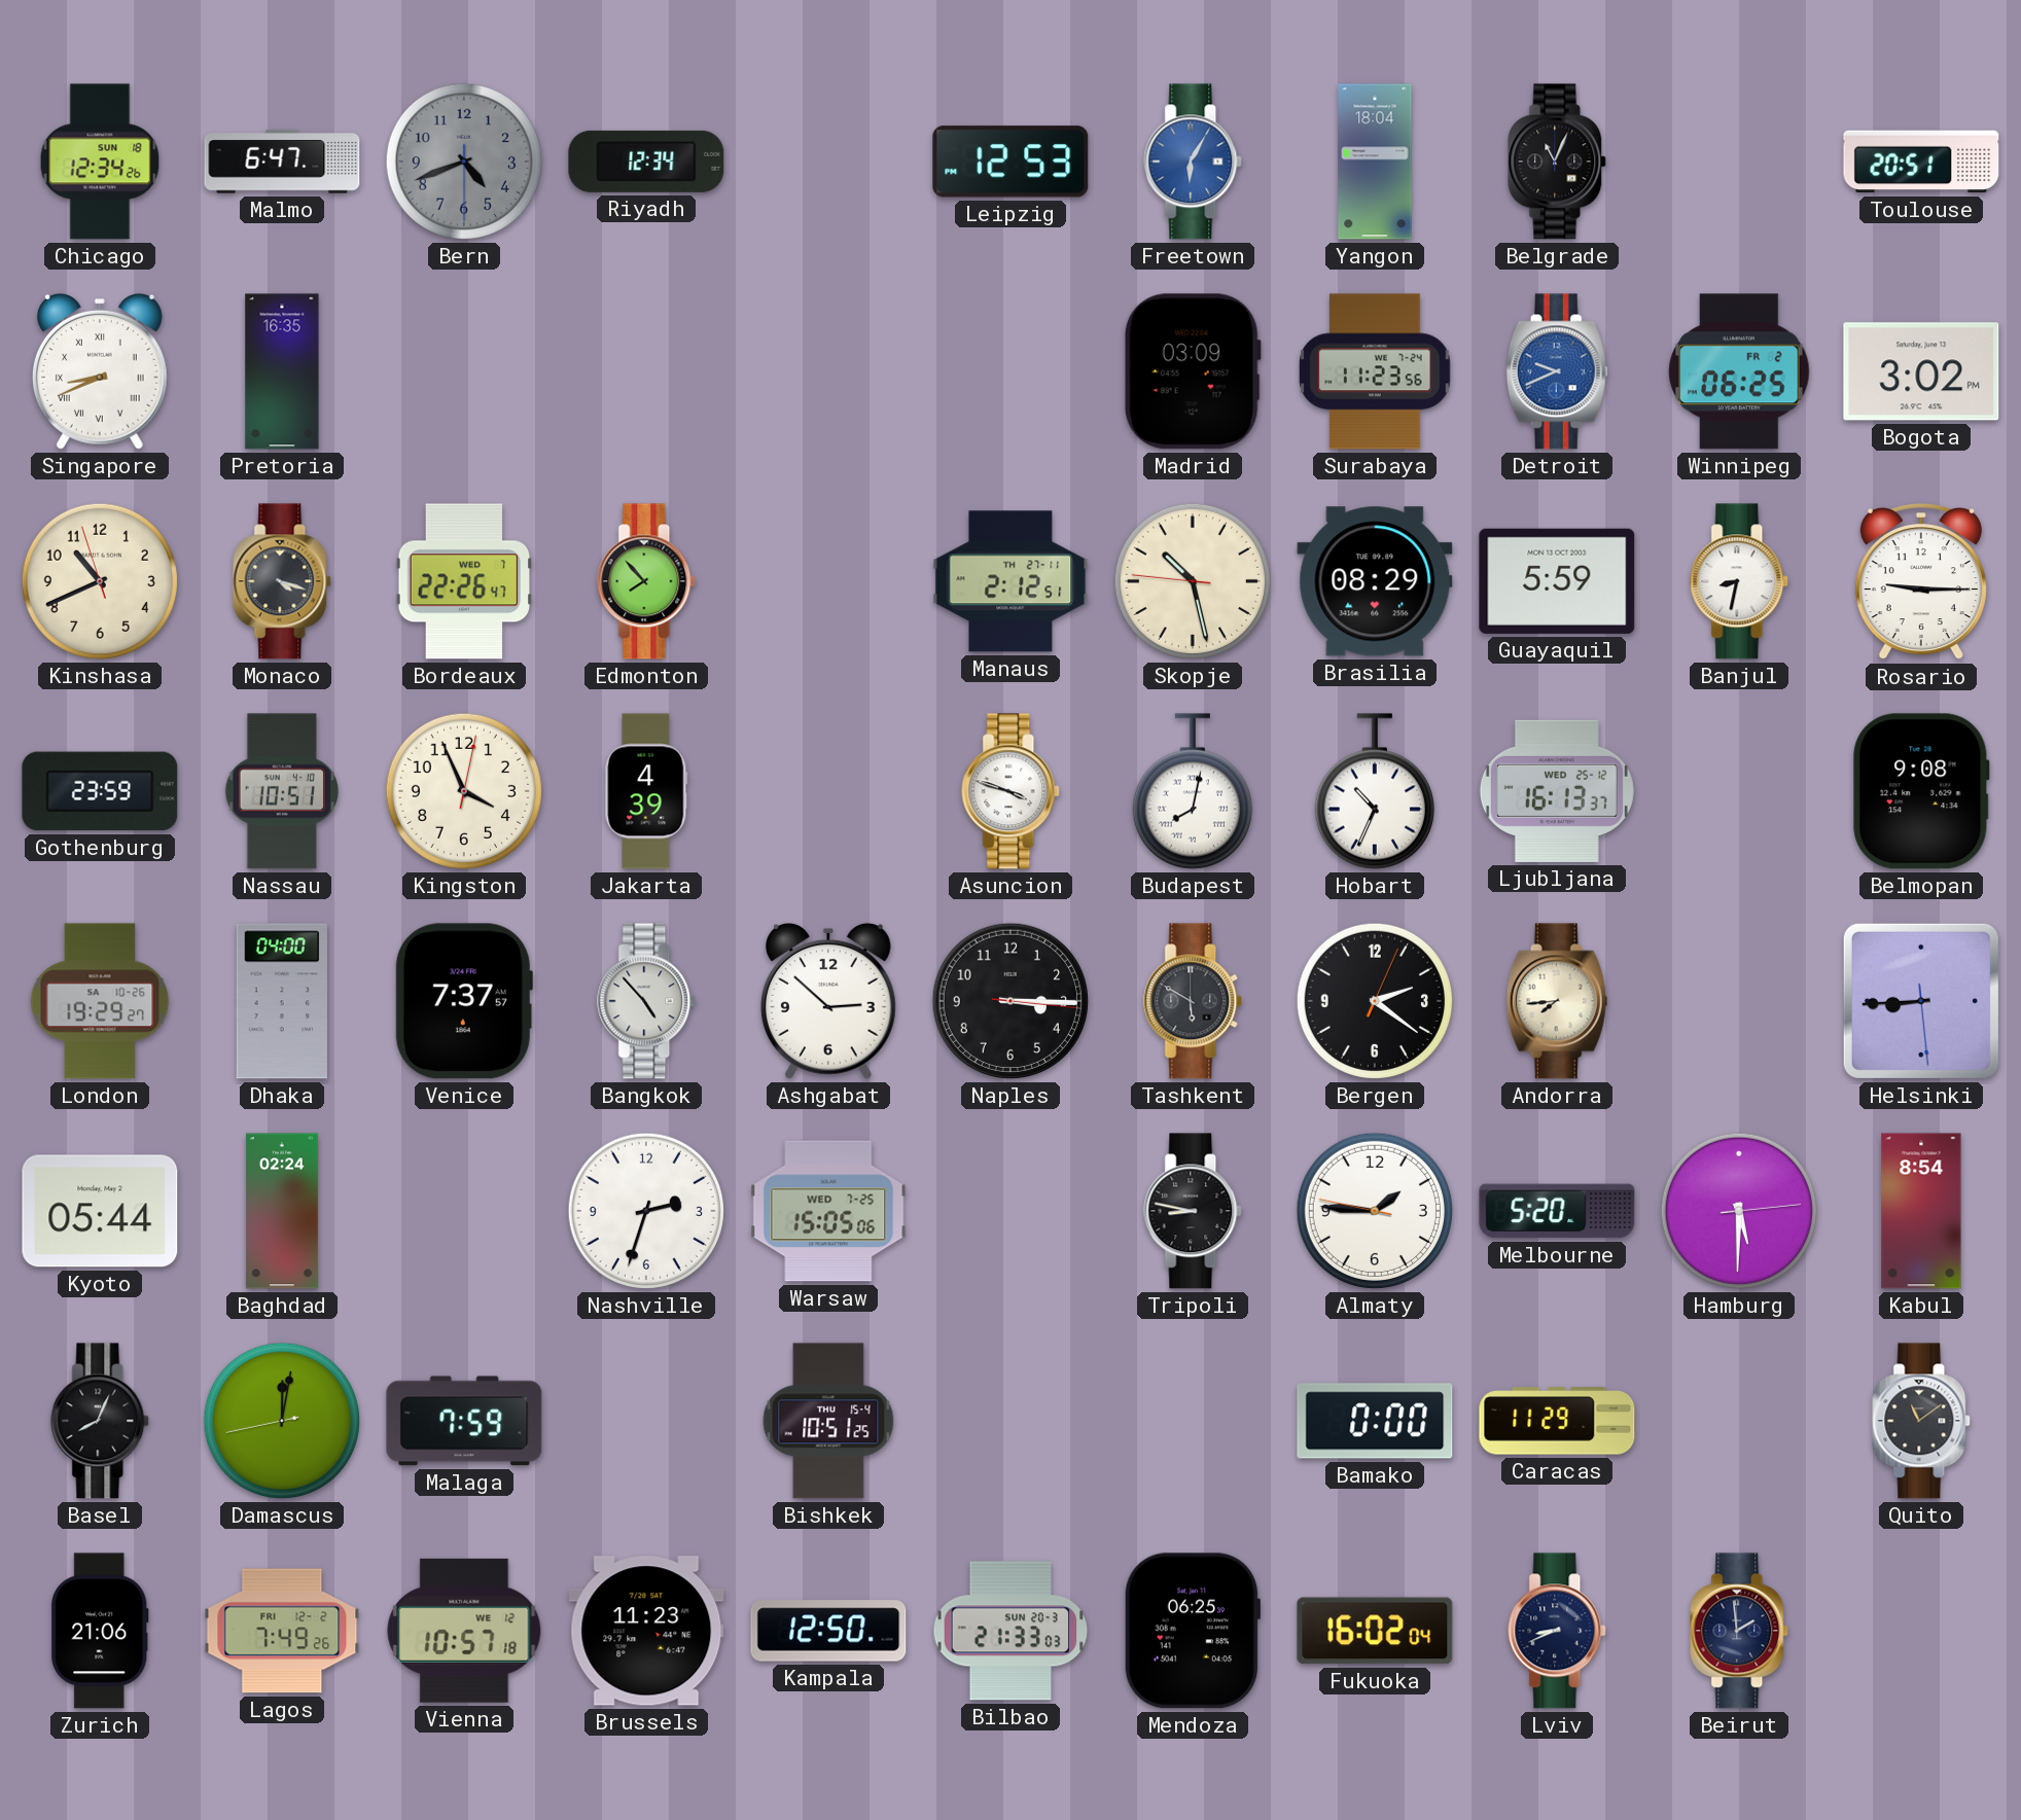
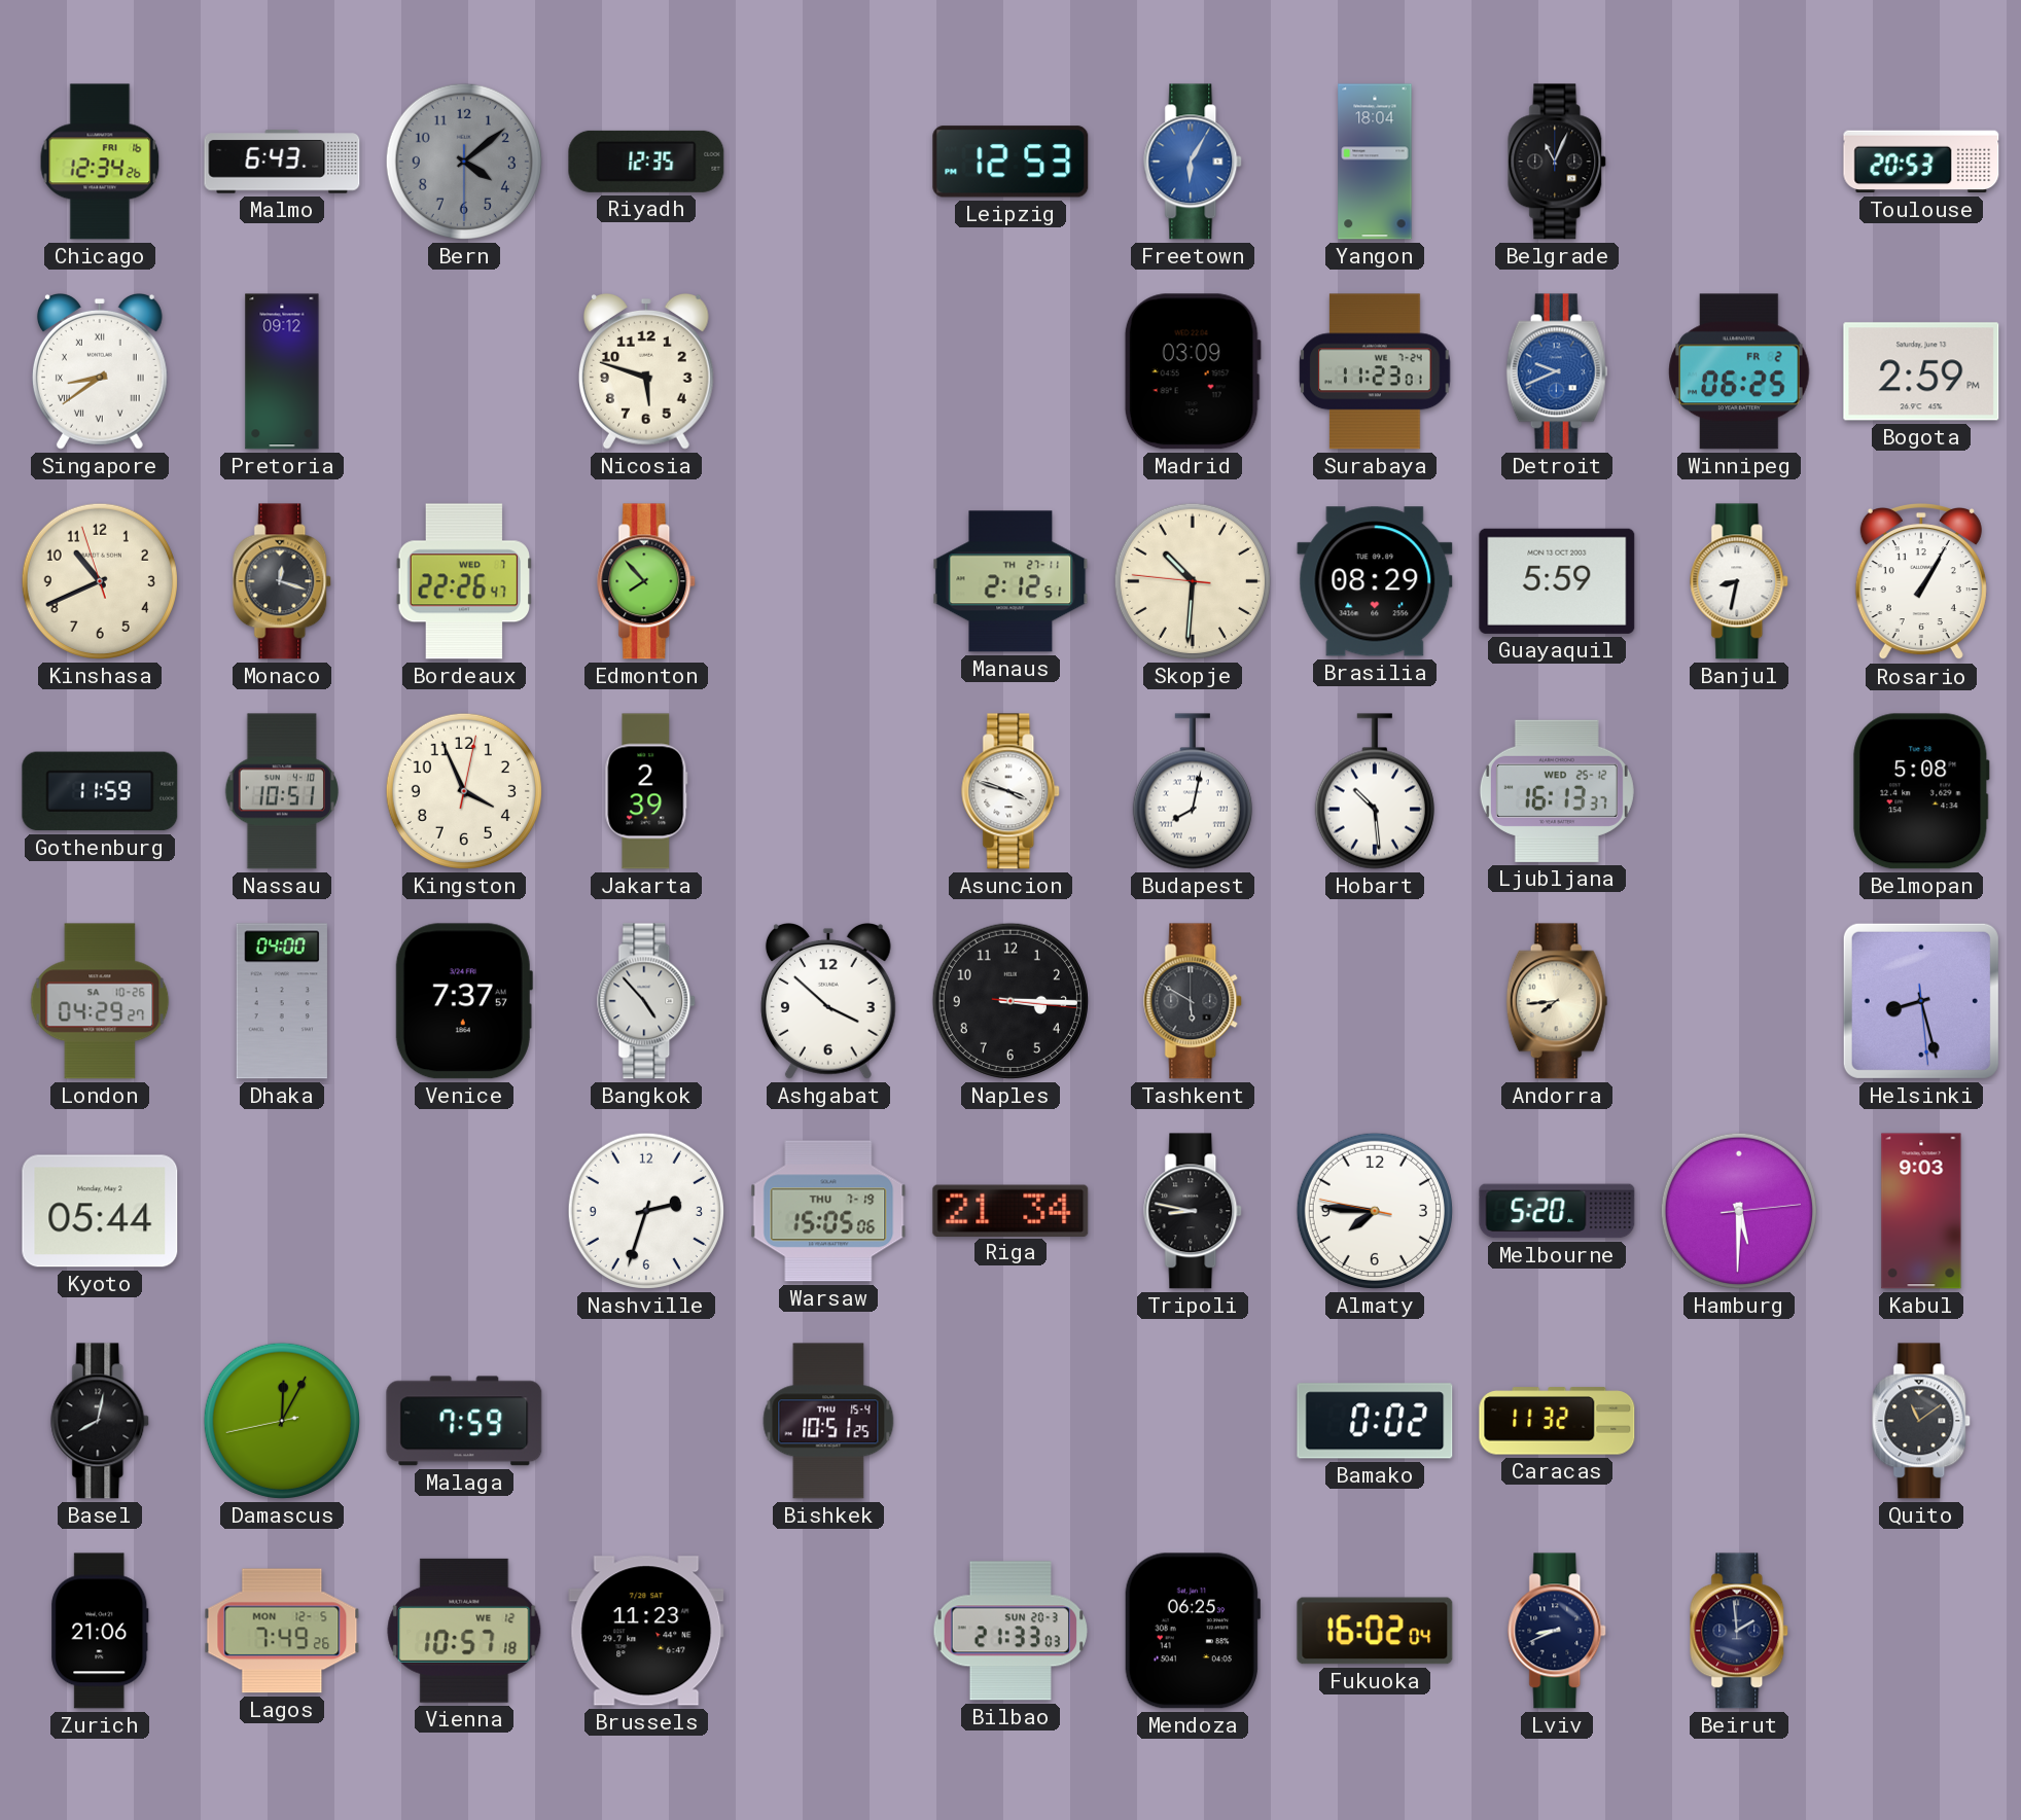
Chicago date: SUN 18 -> FRI 16 (100, 162)
Malmo: 6:47 -> 6:43 (282, 162)
Bern: 4:41 -> 4:08 (464, 162)
Riyadh: 12:34 -> 12:35 (646, 162)
Toulouse: 20:51 -> 20:53 (1921, 162)
Singapore: 8:41 -> 8:39 (100, 372)
Pretoria: 16:35 -> 09:12 (282, 371)
Nicosia: none -> 5:48 (646, 372)
Surabaya: 11:23:56 -> 11:23:01 (1375, 371)
Bogota: 3:02 -> 2:59 (1921, 371)
Monaco: 4:18 -> 12:18 (283, 581)
Skopje: 10:27 -> 10:30 (1193, 581)
Rosario: 9:15 -> 1:05 (1921, 582)
Gothenburg: 23:59 -> 11:59 (100, 791)
Jakarta: 4:39 -> 2:39 (646, 791)
Hobart: 10:34 -> 10:29 (1375, 791)
Belmopan: 9:08 -> 5:08 (1921, 791)
London: 19:29 -> 04:29 (100, 1001)
Ashgabat: 2:52 -> 3:52 (828, 1002)
Bergen: 2:21 -> none (1375, 1001)
Helsinki: 8:44 -> 8:27 (1921, 1001)
Baghdad: 02:24 -> none (282, 1211)
Warsaw date: WED 7-25 -> THU 7-19 (828, 1211)
Riga: none -> 21:34 (1011, 1210)
Almaty: 1:45 -> 7:45 (1375, 1211)
Kabul: 8:54 -> 9:03 (1921, 1211)
Basel: 8:04 -> 8:02 (101, 1421)
Damascus: 12:01 -> 12:04 (282, 1421)
Bamako: 0:00 -> 0:02 (1375, 1421)
Caracas: 11:29 -> 11:32 (1557, 1421)
Lagos date: FRI 12-2 -> MON 12-5 (282, 1631)
Kampala: 12:50 -> none (828, 1631)
